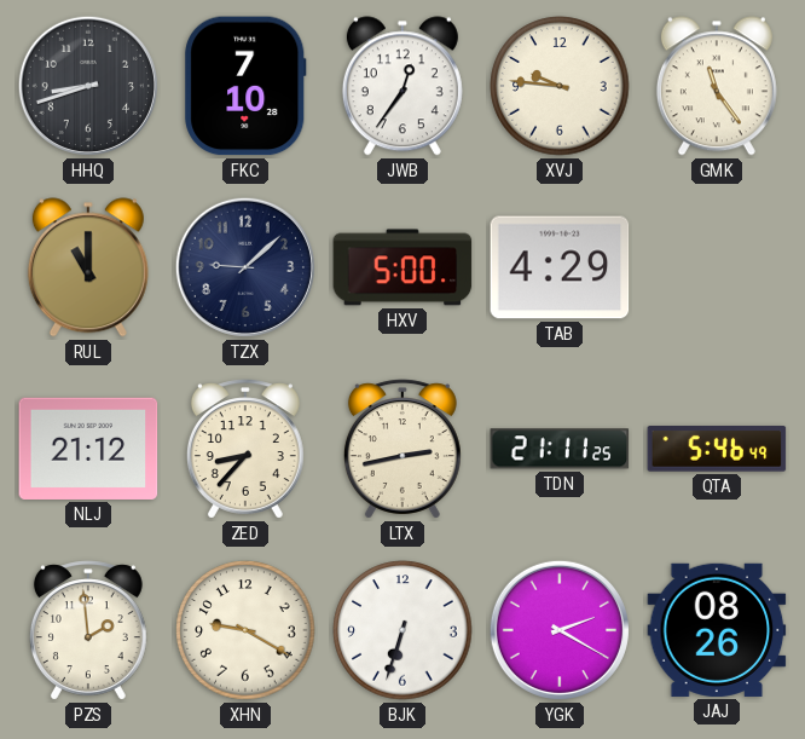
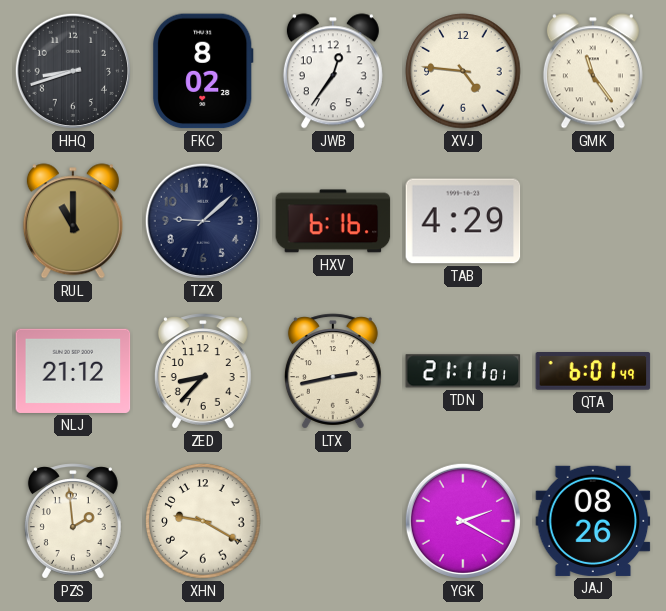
FKC: 7:10 -> 8:02 (203, 71)
XVJ: 9:46 -> 4:46 (463, 71)
HXV: 5:00 -> 6:16 (333, 221)
TDN: 21:11:25 -> 21:11:01 (463, 371)
QTA: 5:46 -> 6:01 (593, 371)
BJK: 6:33 -> none (402, 630)
